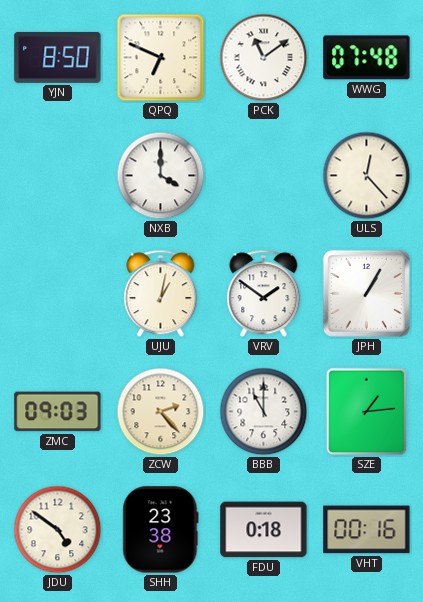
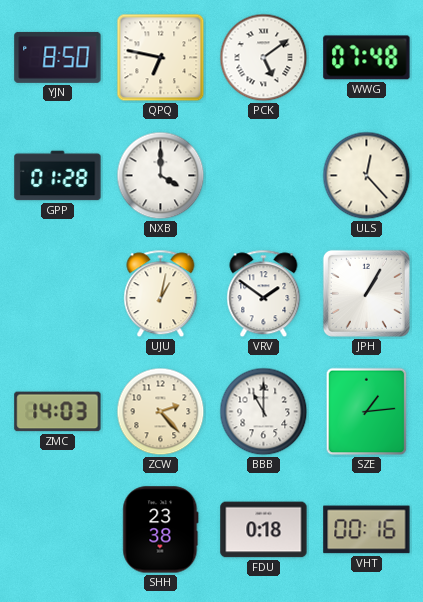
QPQ: 6:49 -> 6:47 (161, 58)
PCK: 11:09 -> 5:09 (264, 58)
GPP: none -> 01:28 (58, 176)
ZMC: 09:03 -> 14:03 (58, 412)
JDU: 4:51 -> none (58, 530)
